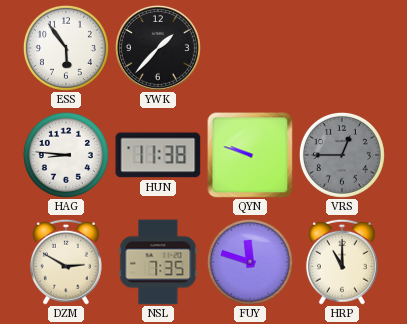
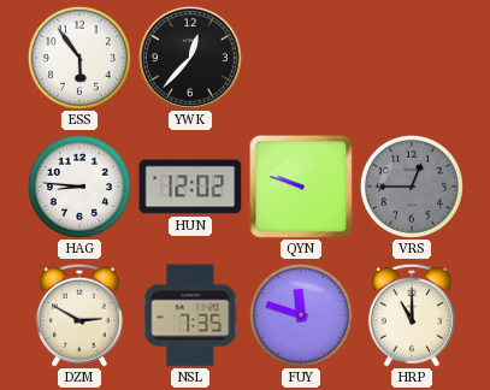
YWK: 1:37 -> 12:37 (190, 58)
HUN: 11:38 -> 12:02 (190, 187)
